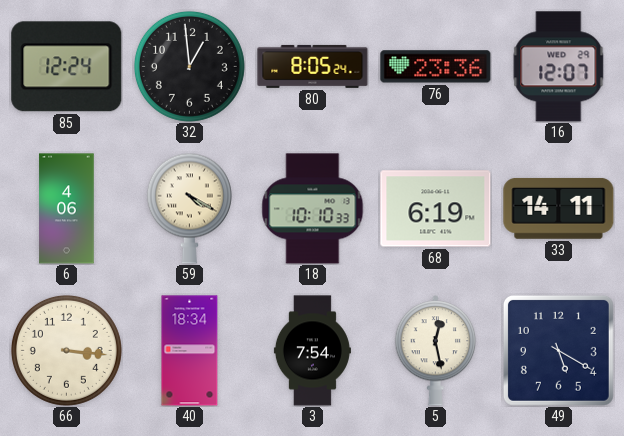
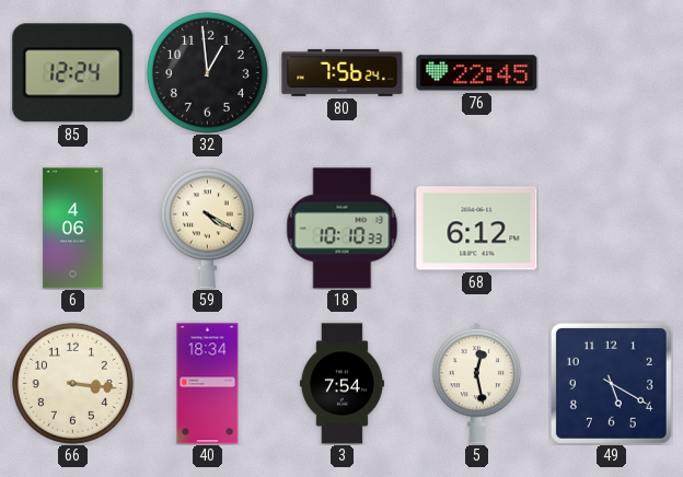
80: 8:05 -> 7:56 (343, 72)
76: 23:36 -> 22:45 (477, 73)
16: 12:07 -> none (559, 67)
68: 6:19 -> 6:12 (477, 229)
33: 14:11 -> none (559, 208)
